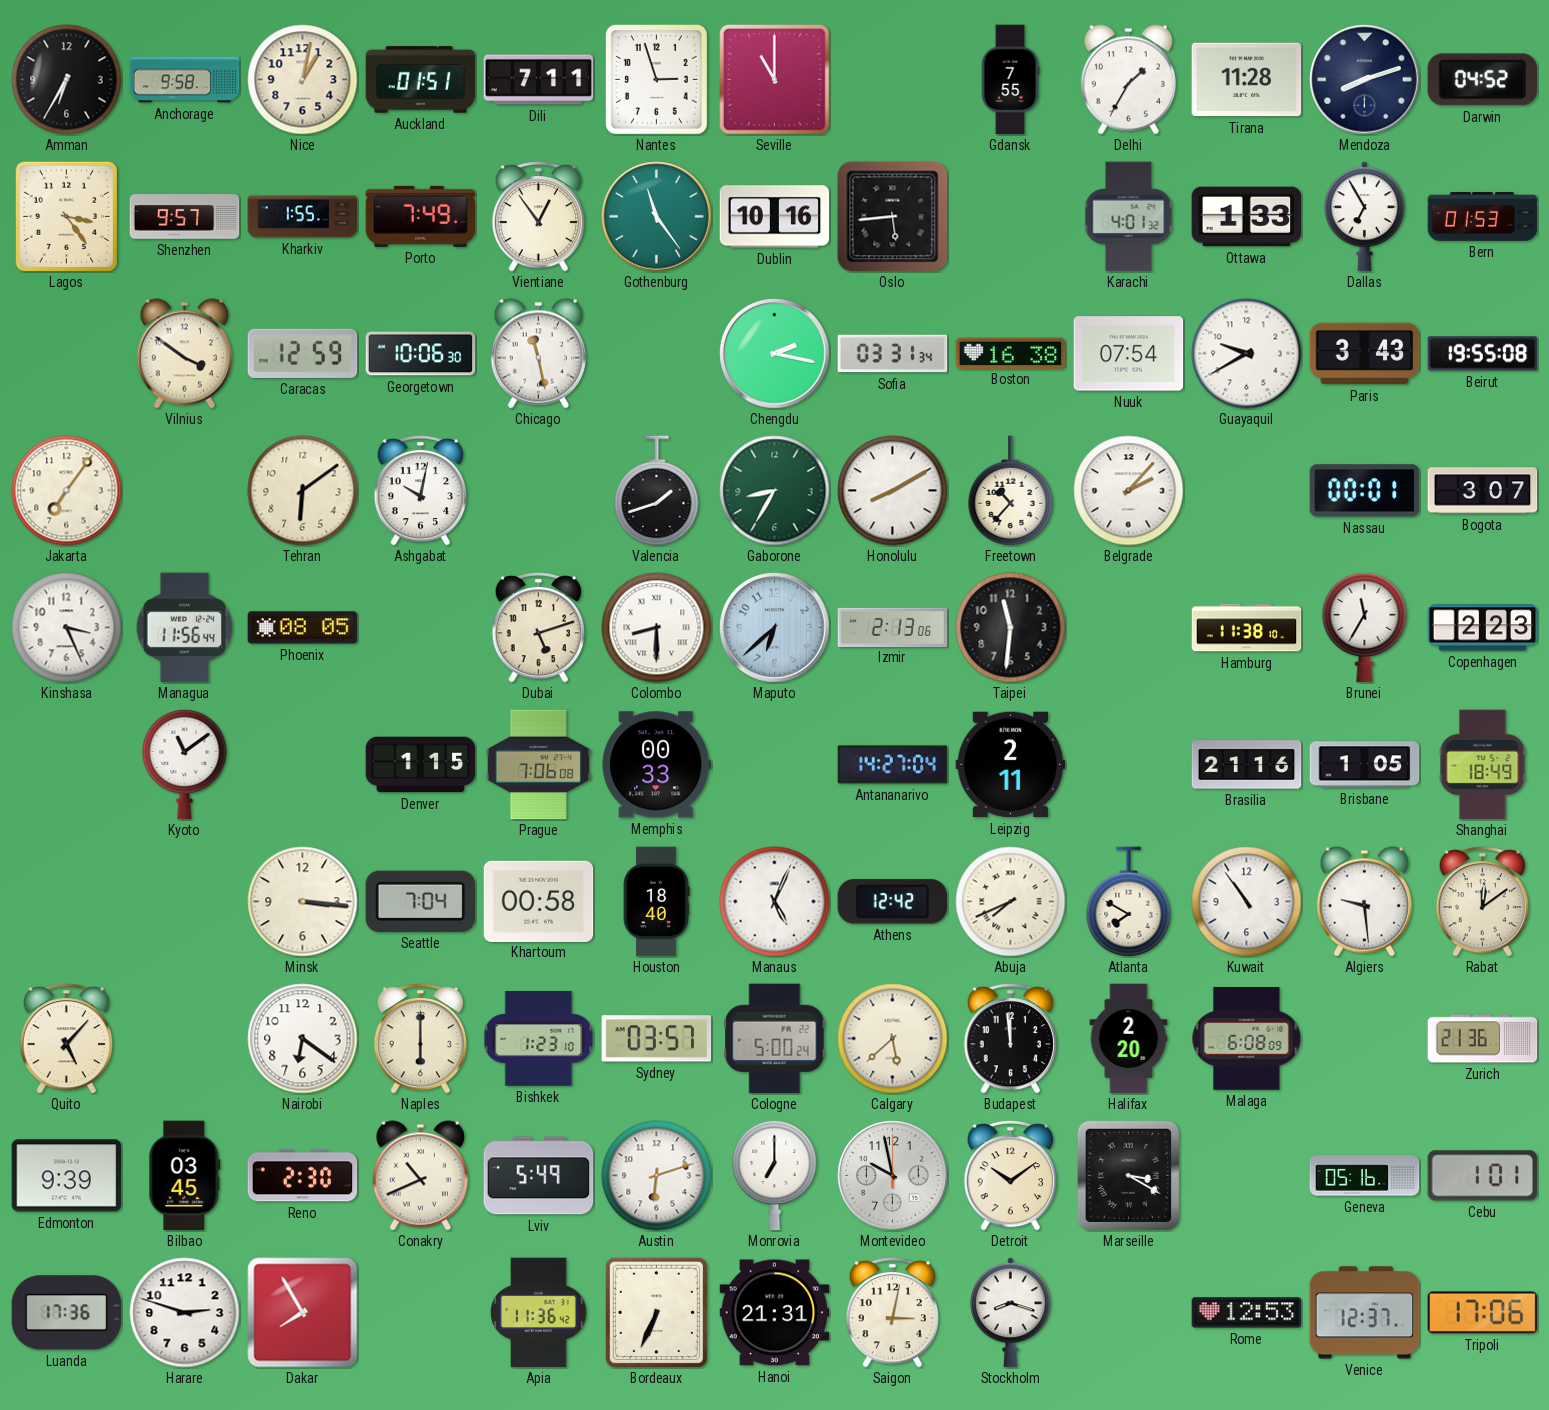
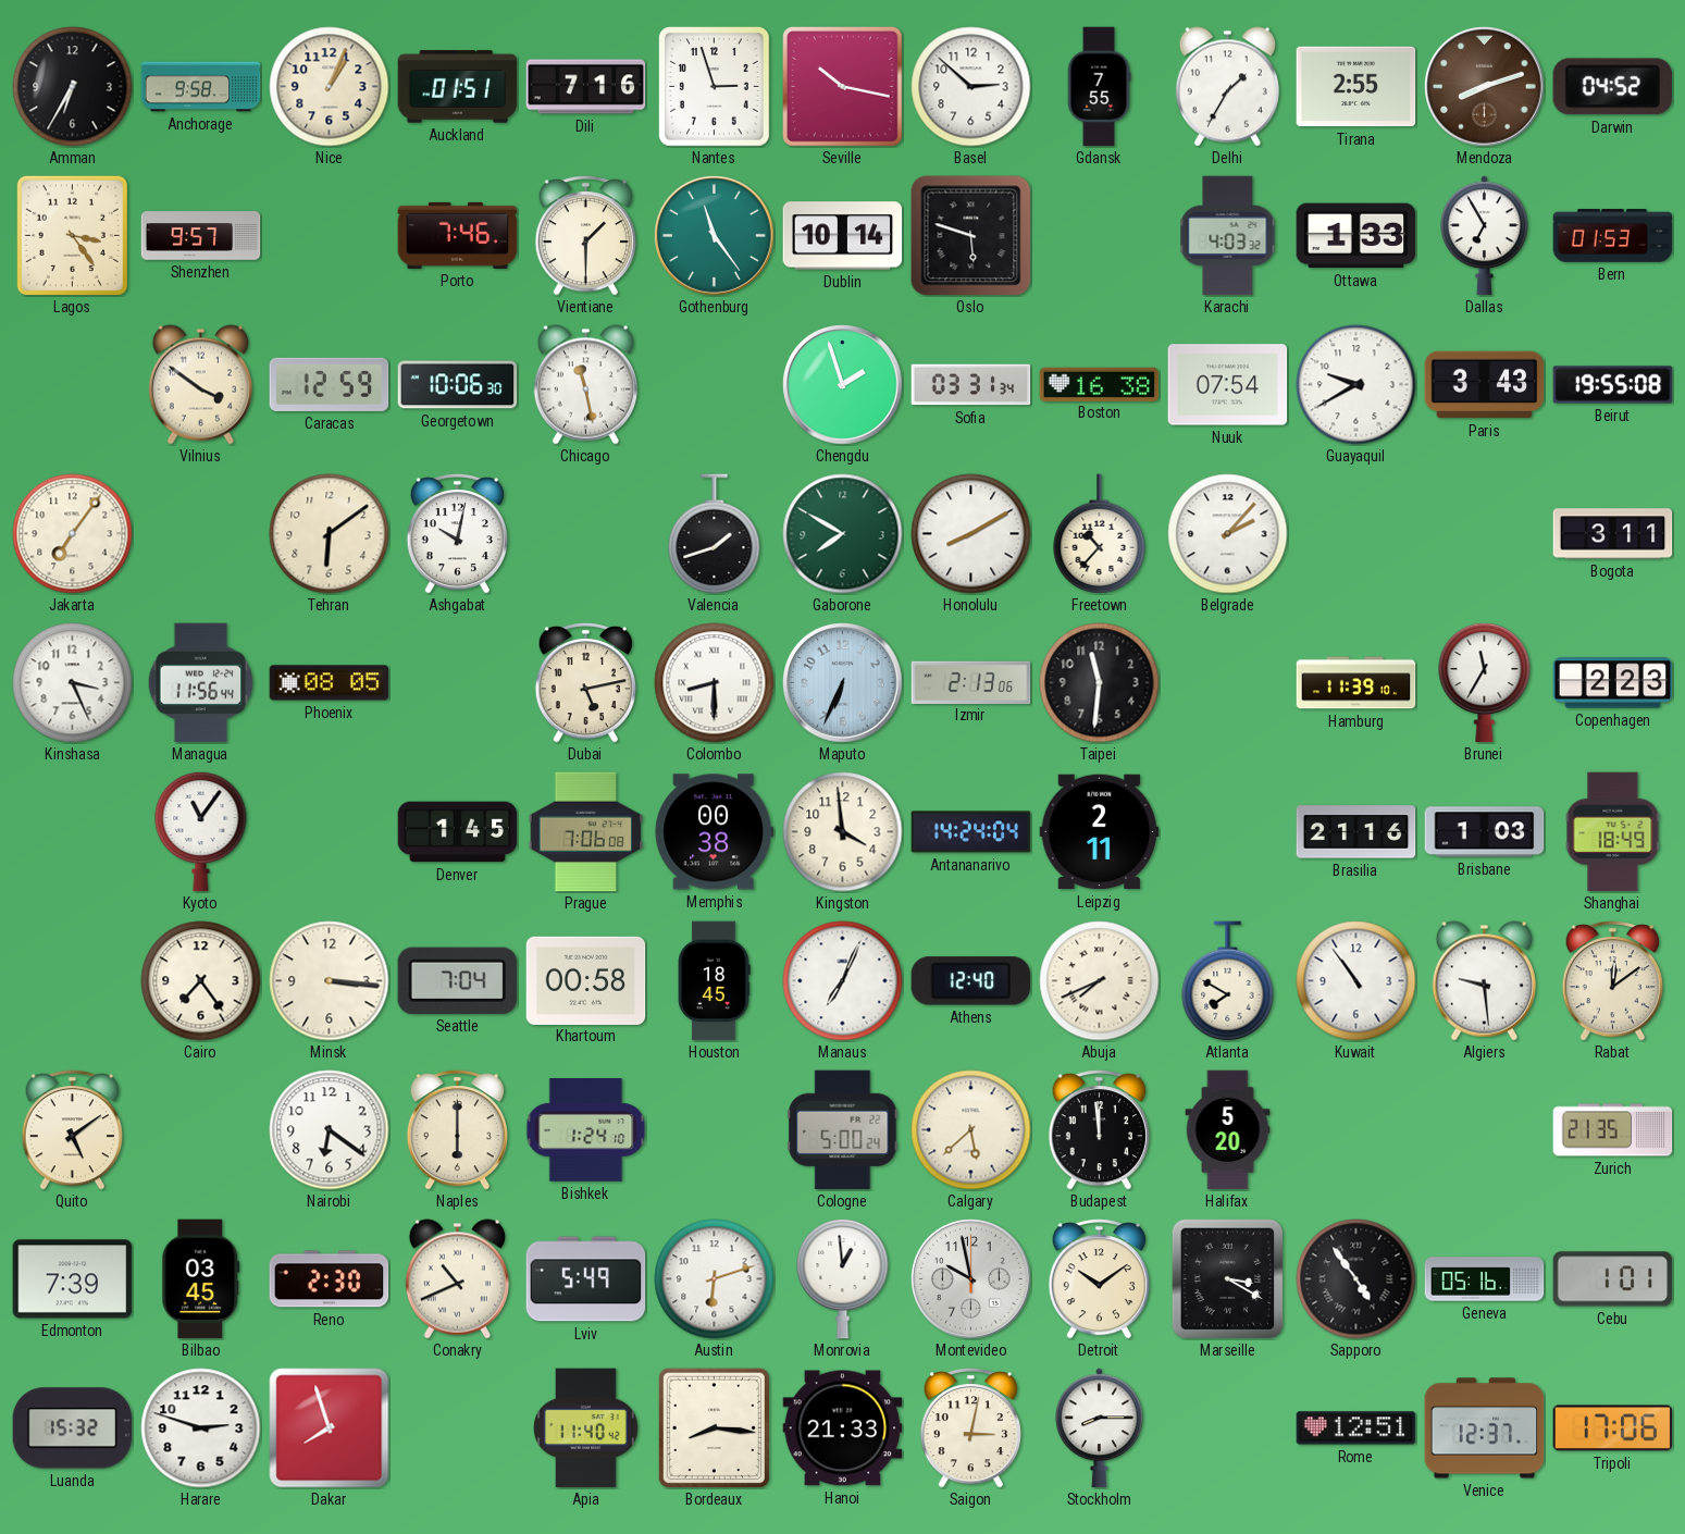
Nice: 1:02 -> 1:04 (330, 87)
Dili: 7:11 -> 7:16 (586, 87)
Seville: 11:00 -> 10:17 (843, 87)
Basel: none -> 2:52 (971, 87)
Tirana: 11:28 -> 2:55 (1356, 87)
Mendoza dial: navy -> brown (1485, 87)
Kharkiv: 1:55 -> none (303, 217)
Porto: 7:49 -> 7:46 (458, 235)
Vientiane: 12:54 -> 1:30 (585, 236)
Dublin: 10:16 -> 10:14 (843, 236)
Oslo: 5:44 -> 5:48 (971, 236)
Karachi: 4:01 -> 4:03 (1228, 236)
Chengdu: 2:17 -> 1:57 (843, 385)
Gaborone: 8:35 -> 7:50 (843, 534)
Nassau: 00:01 -> none (1365, 491)
Bogota: 3:07 -> 3:11 (1613, 534)
Dubai: 5:12 -> 5:13 (585, 683)
Maputo: 6:38 -> 6:34 (843, 683)
Hamburg: 11:38 -> 11:39 (1356, 683)
Kyoto: 11:09 -> 11:06 (201, 831)
Denver: 1:15 -> 1:45 (458, 832)
Memphis: 00:33 -> 00:38 (715, 832)
Kingston: none -> 3:59 (843, 832)
Antananarivo: 14:27 -> 14:24 (971, 832)
Brisbane: 1:05 -> 1:03 (1485, 832)
Cairo: none -> 7:24 (201, 981)
Houston: 18:40 -> 18:45 (714, 981)
Manaus: 5:04 -> 7:04 (843, 981)
Athens: 12:42 -> 12:40 (971, 981)
Quito: 5:07 -> 5:09 (72, 1130)
Bishkek: 1:23 -> 1:24 (586, 1130)
Sydney: 03:57 -> none (657, 1039)
Halifax: 2:20 -> 5:20 (1228, 1130)
Malaga: 6:08 -> none (1247, 1039)
Zurich: 21:36 -> 21:35 (1613, 1130)
Edmonton: 9:39 -> 7:39 (73, 1279)
Monrovia: 7:00 -> 12:59 (843, 1278)
Sapporo: none -> 4:54 (1356, 1279)
Luanda: 17:36 -> 15:32 (73, 1428)
Dakar: 7:55 -> 7:57 (330, 1428)
Apia: 11:36 -> 11:40 (586, 1428)
Bordeaux: 6:34 -> 8:16 (714, 1427)
Hanoi: 21:31 -> 21:33 (843, 1428)
Stockholm: 8:18 -> 8:15 (1100, 1428)
Rome: 12:53 -> 12:51 (1356, 1428)
